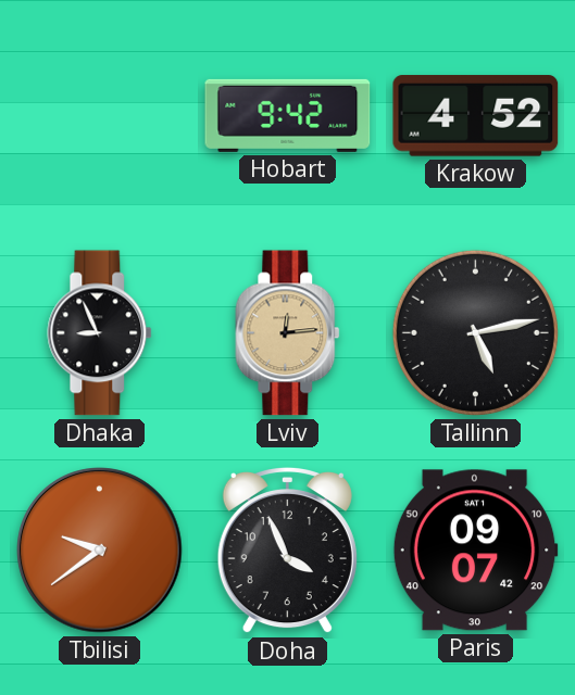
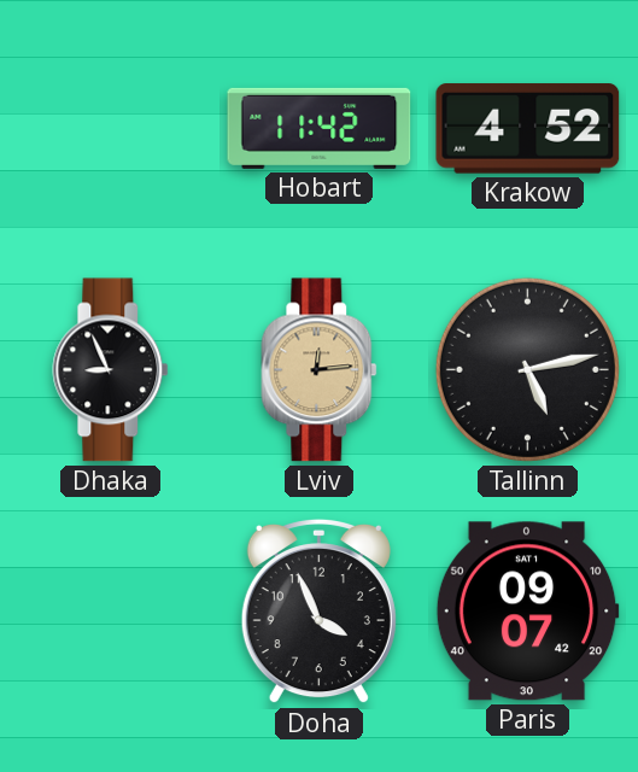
Hobart: 9:42 -> 11:42 (320, 128)
Tbilisi: 9:39 -> none (100, 551)
